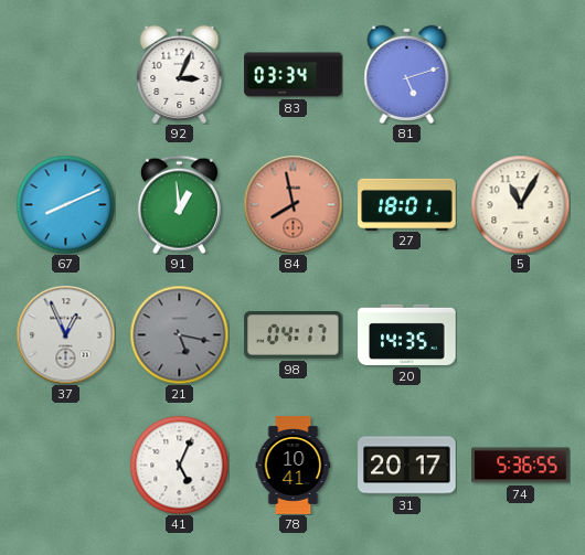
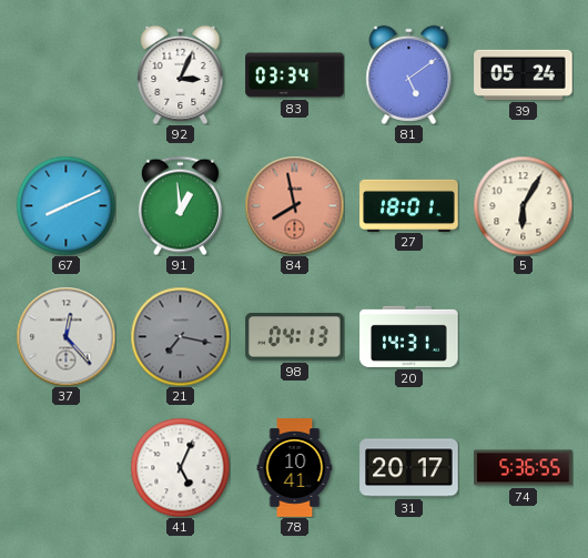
81: 5:12 -> 5:09 (409, 74)
39: none -> 05:24 (524, 74)
5: 11:05 -> 6:05 (523, 205)
37: 12:56 -> 12:23 (65, 336)
21: 5:17 -> 7:17 (180, 336)
98: 04:17 -> 04:13 (295, 337)
20: 14:35 -> 14:31 (409, 336)
